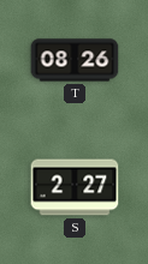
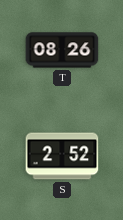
S: 2:27 -> 2:52 (62, 156)
